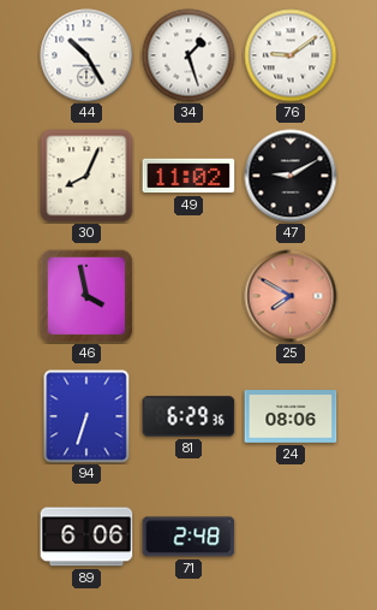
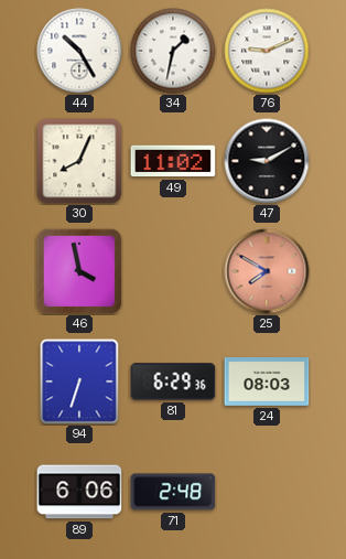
34: 1:27 -> 1:32 (173, 51)
76: 9:09 -> 9:11 (267, 51)
24: 08:06 -> 08:03 (267, 383)
